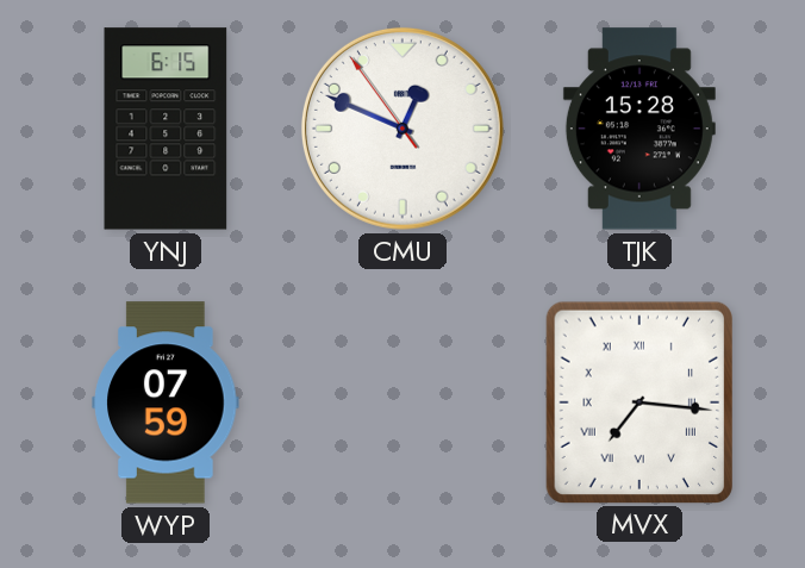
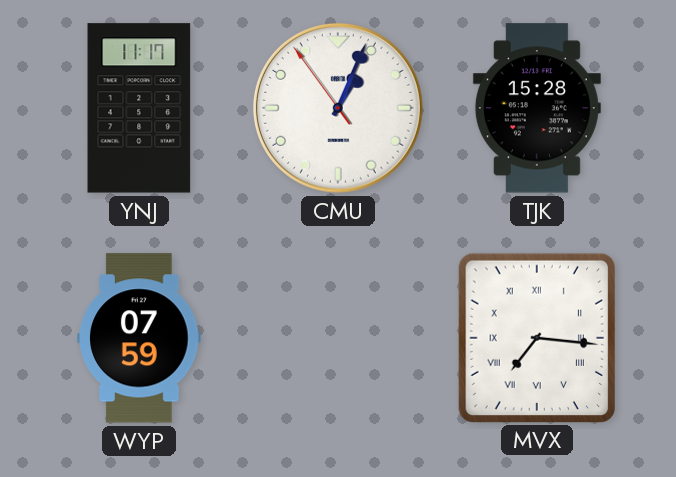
YNJ: 6:15 -> 11:17 (139, 108)
CMU: 12:48 -> 1:03 (338, 108)
